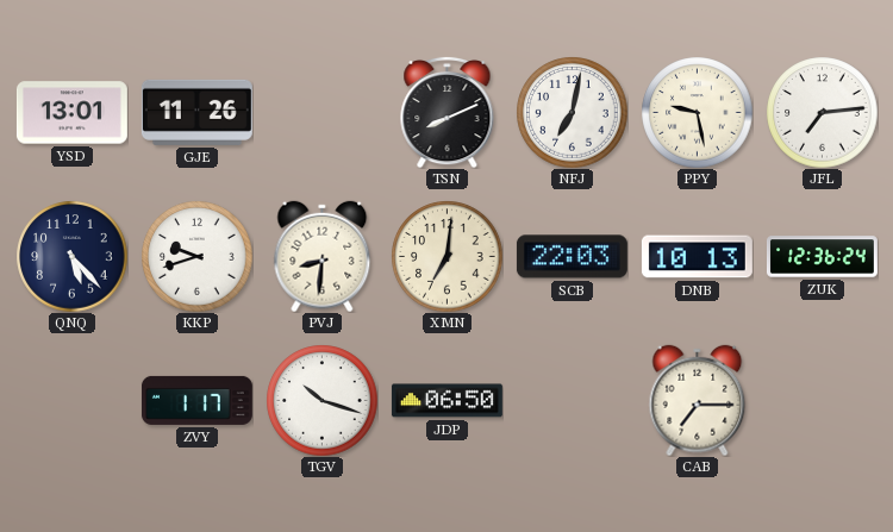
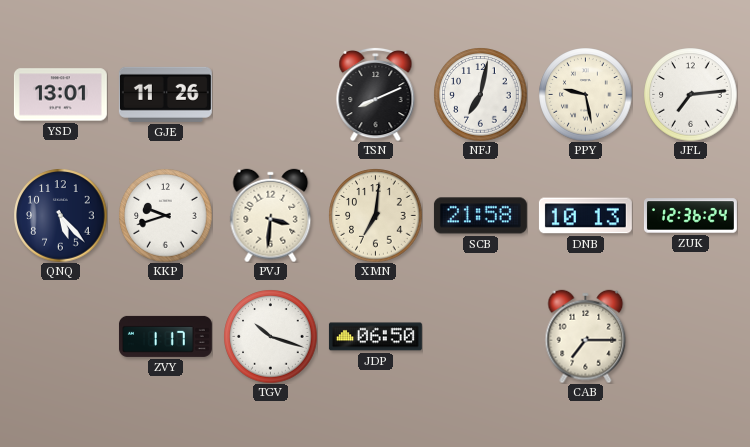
PVJ: 8:31 -> 3:31 (271, 215)
SCB: 22:03 -> 21:58 (480, 216)
